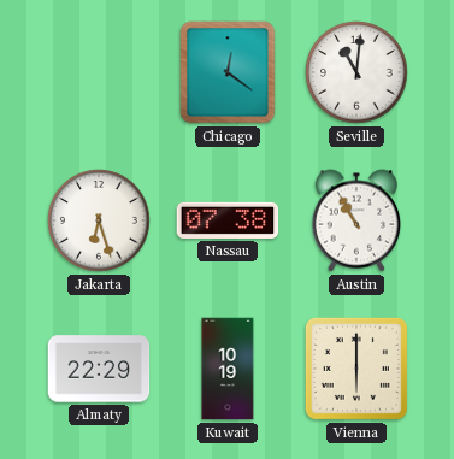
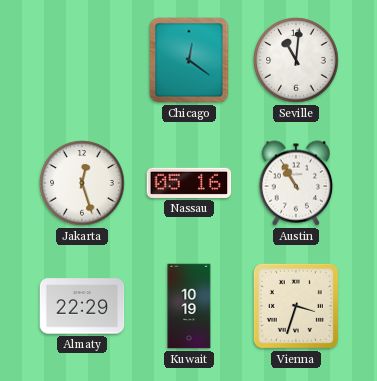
Jakarta: 6:27 -> 12:27 (82, 183)
Nassau: 07:38 -> 05:16 (189, 183)
Vienna: 6:00 -> 3:33 (296, 306)
